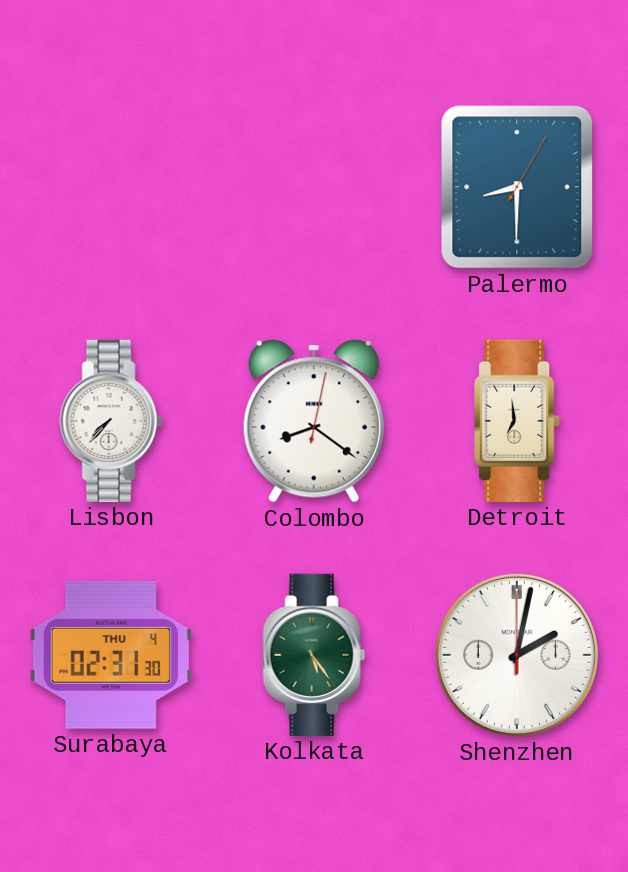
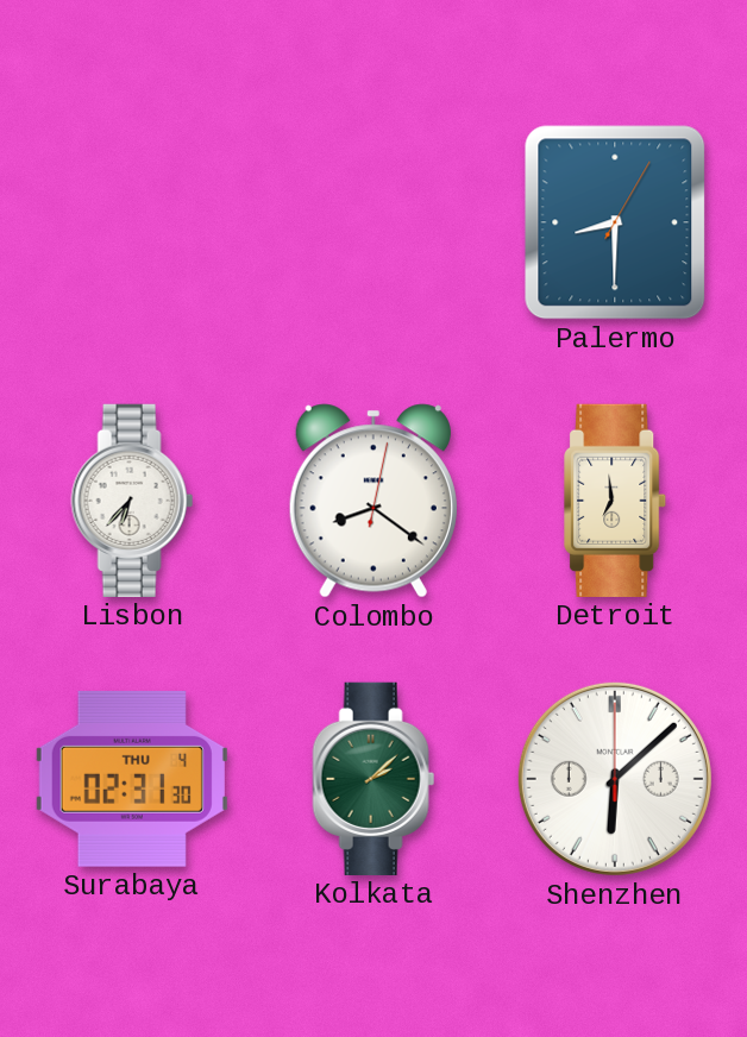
Lisbon: 7:37 -> 6:37 (132, 501)
Kolkata: 5:24 -> 2:08 (373, 779)
Shenzhen: 2:02 -> 6:08 (615, 779)
